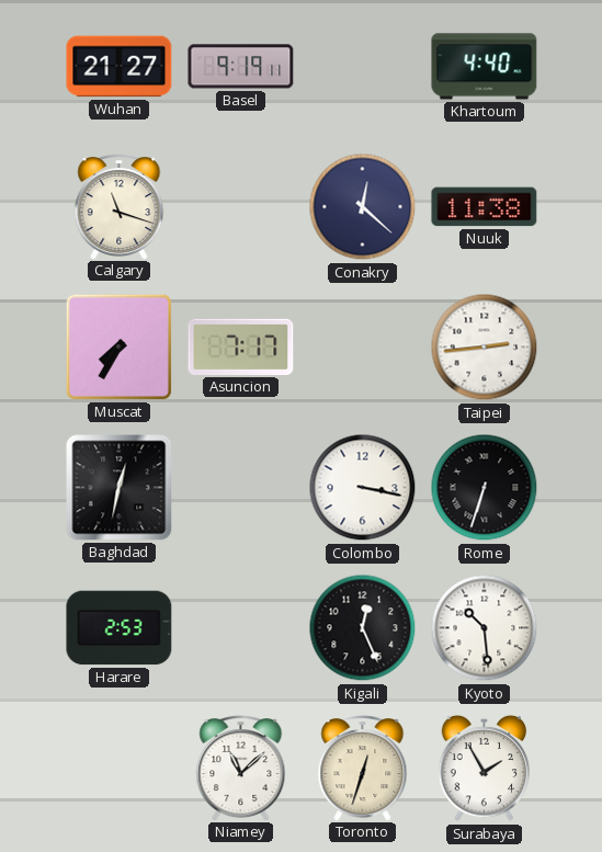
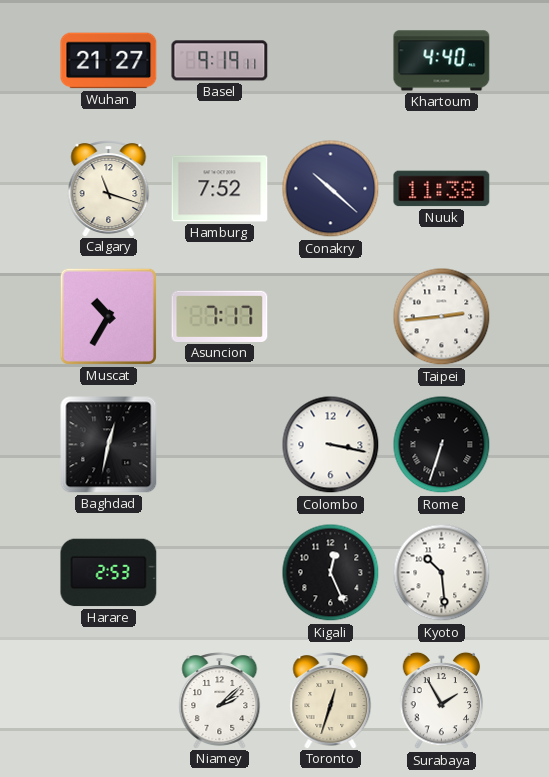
Hamburg: none -> 7:52 (220, 189)
Conakry: 12:22 -> 10:22 (331, 189)
Muscat: 7:35 -> 10:35 (108, 316)
Niamey: 11:08 -> 2:08 (220, 701)
